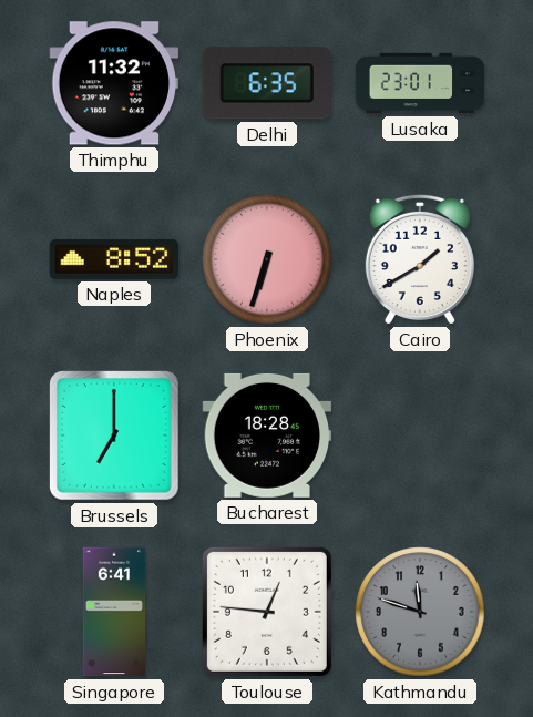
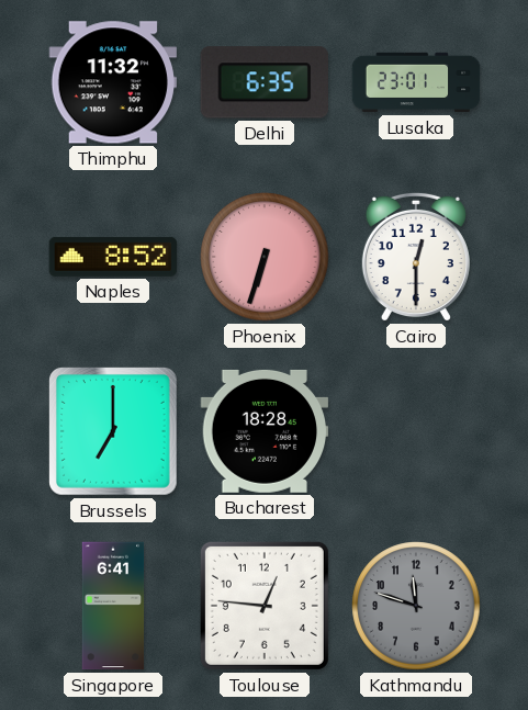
Cairo: 1:40 -> 12:30 (416, 257)
